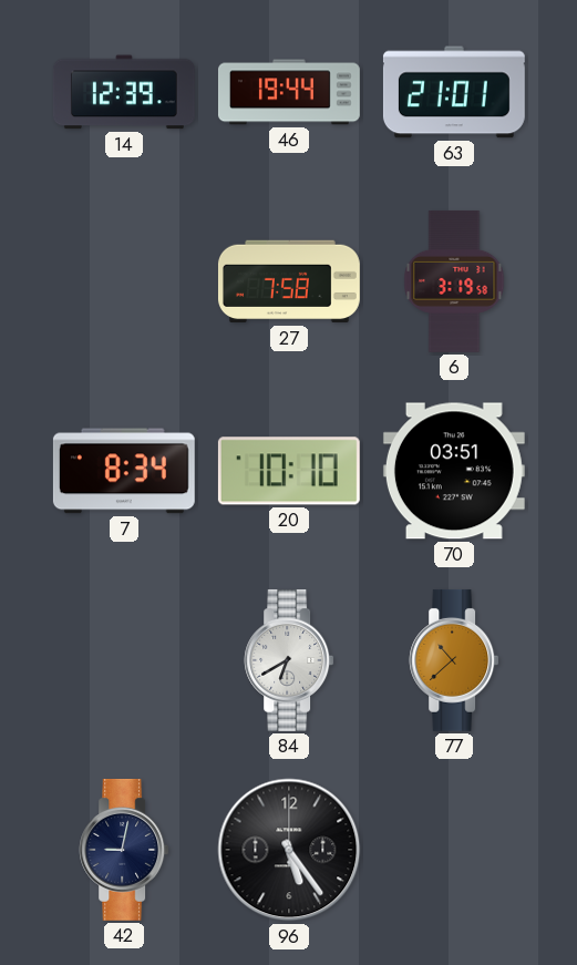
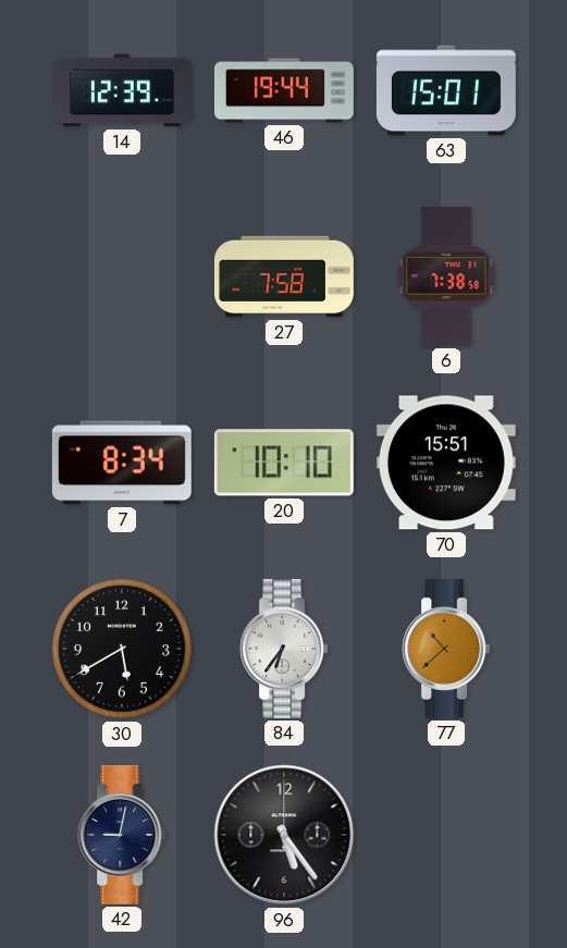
63: 21:01 -> 15:01 (446, 90)
6: 3:19 -> 7:38 (446, 276)
70: 03:51 -> 15:51 (446, 463)
30: none -> 5:40 (122, 649)
84: 6:40 -> 6:36 (284, 649)
